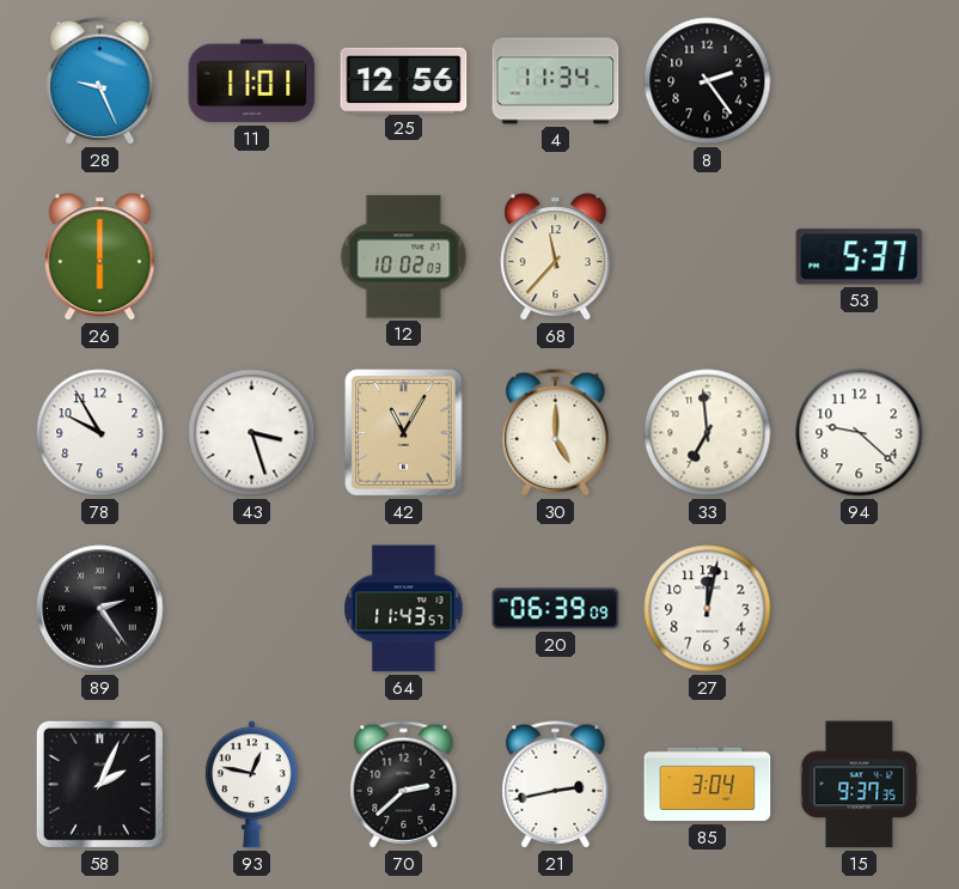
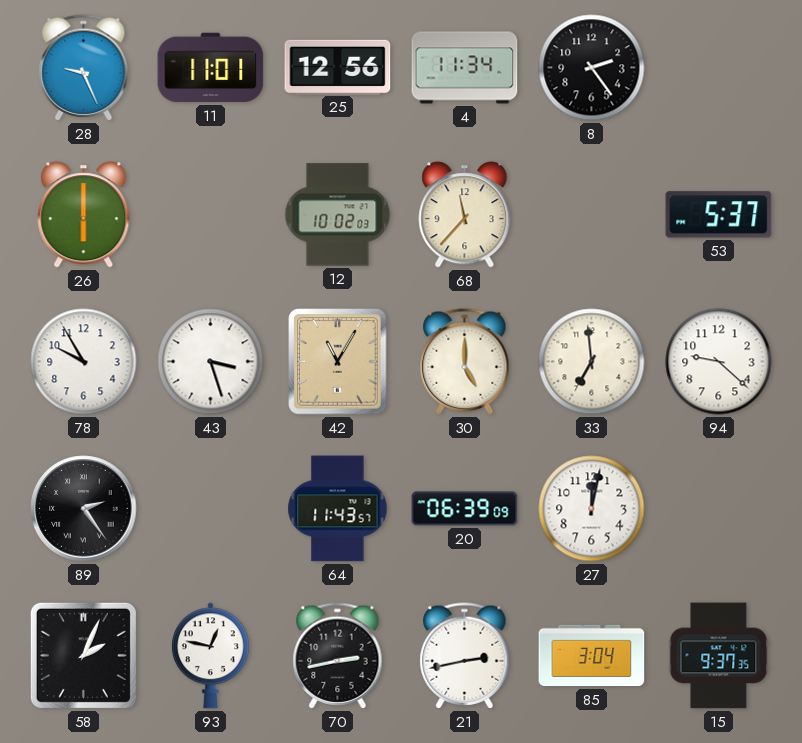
70: 2:38 -> 2:43 (338, 656)
